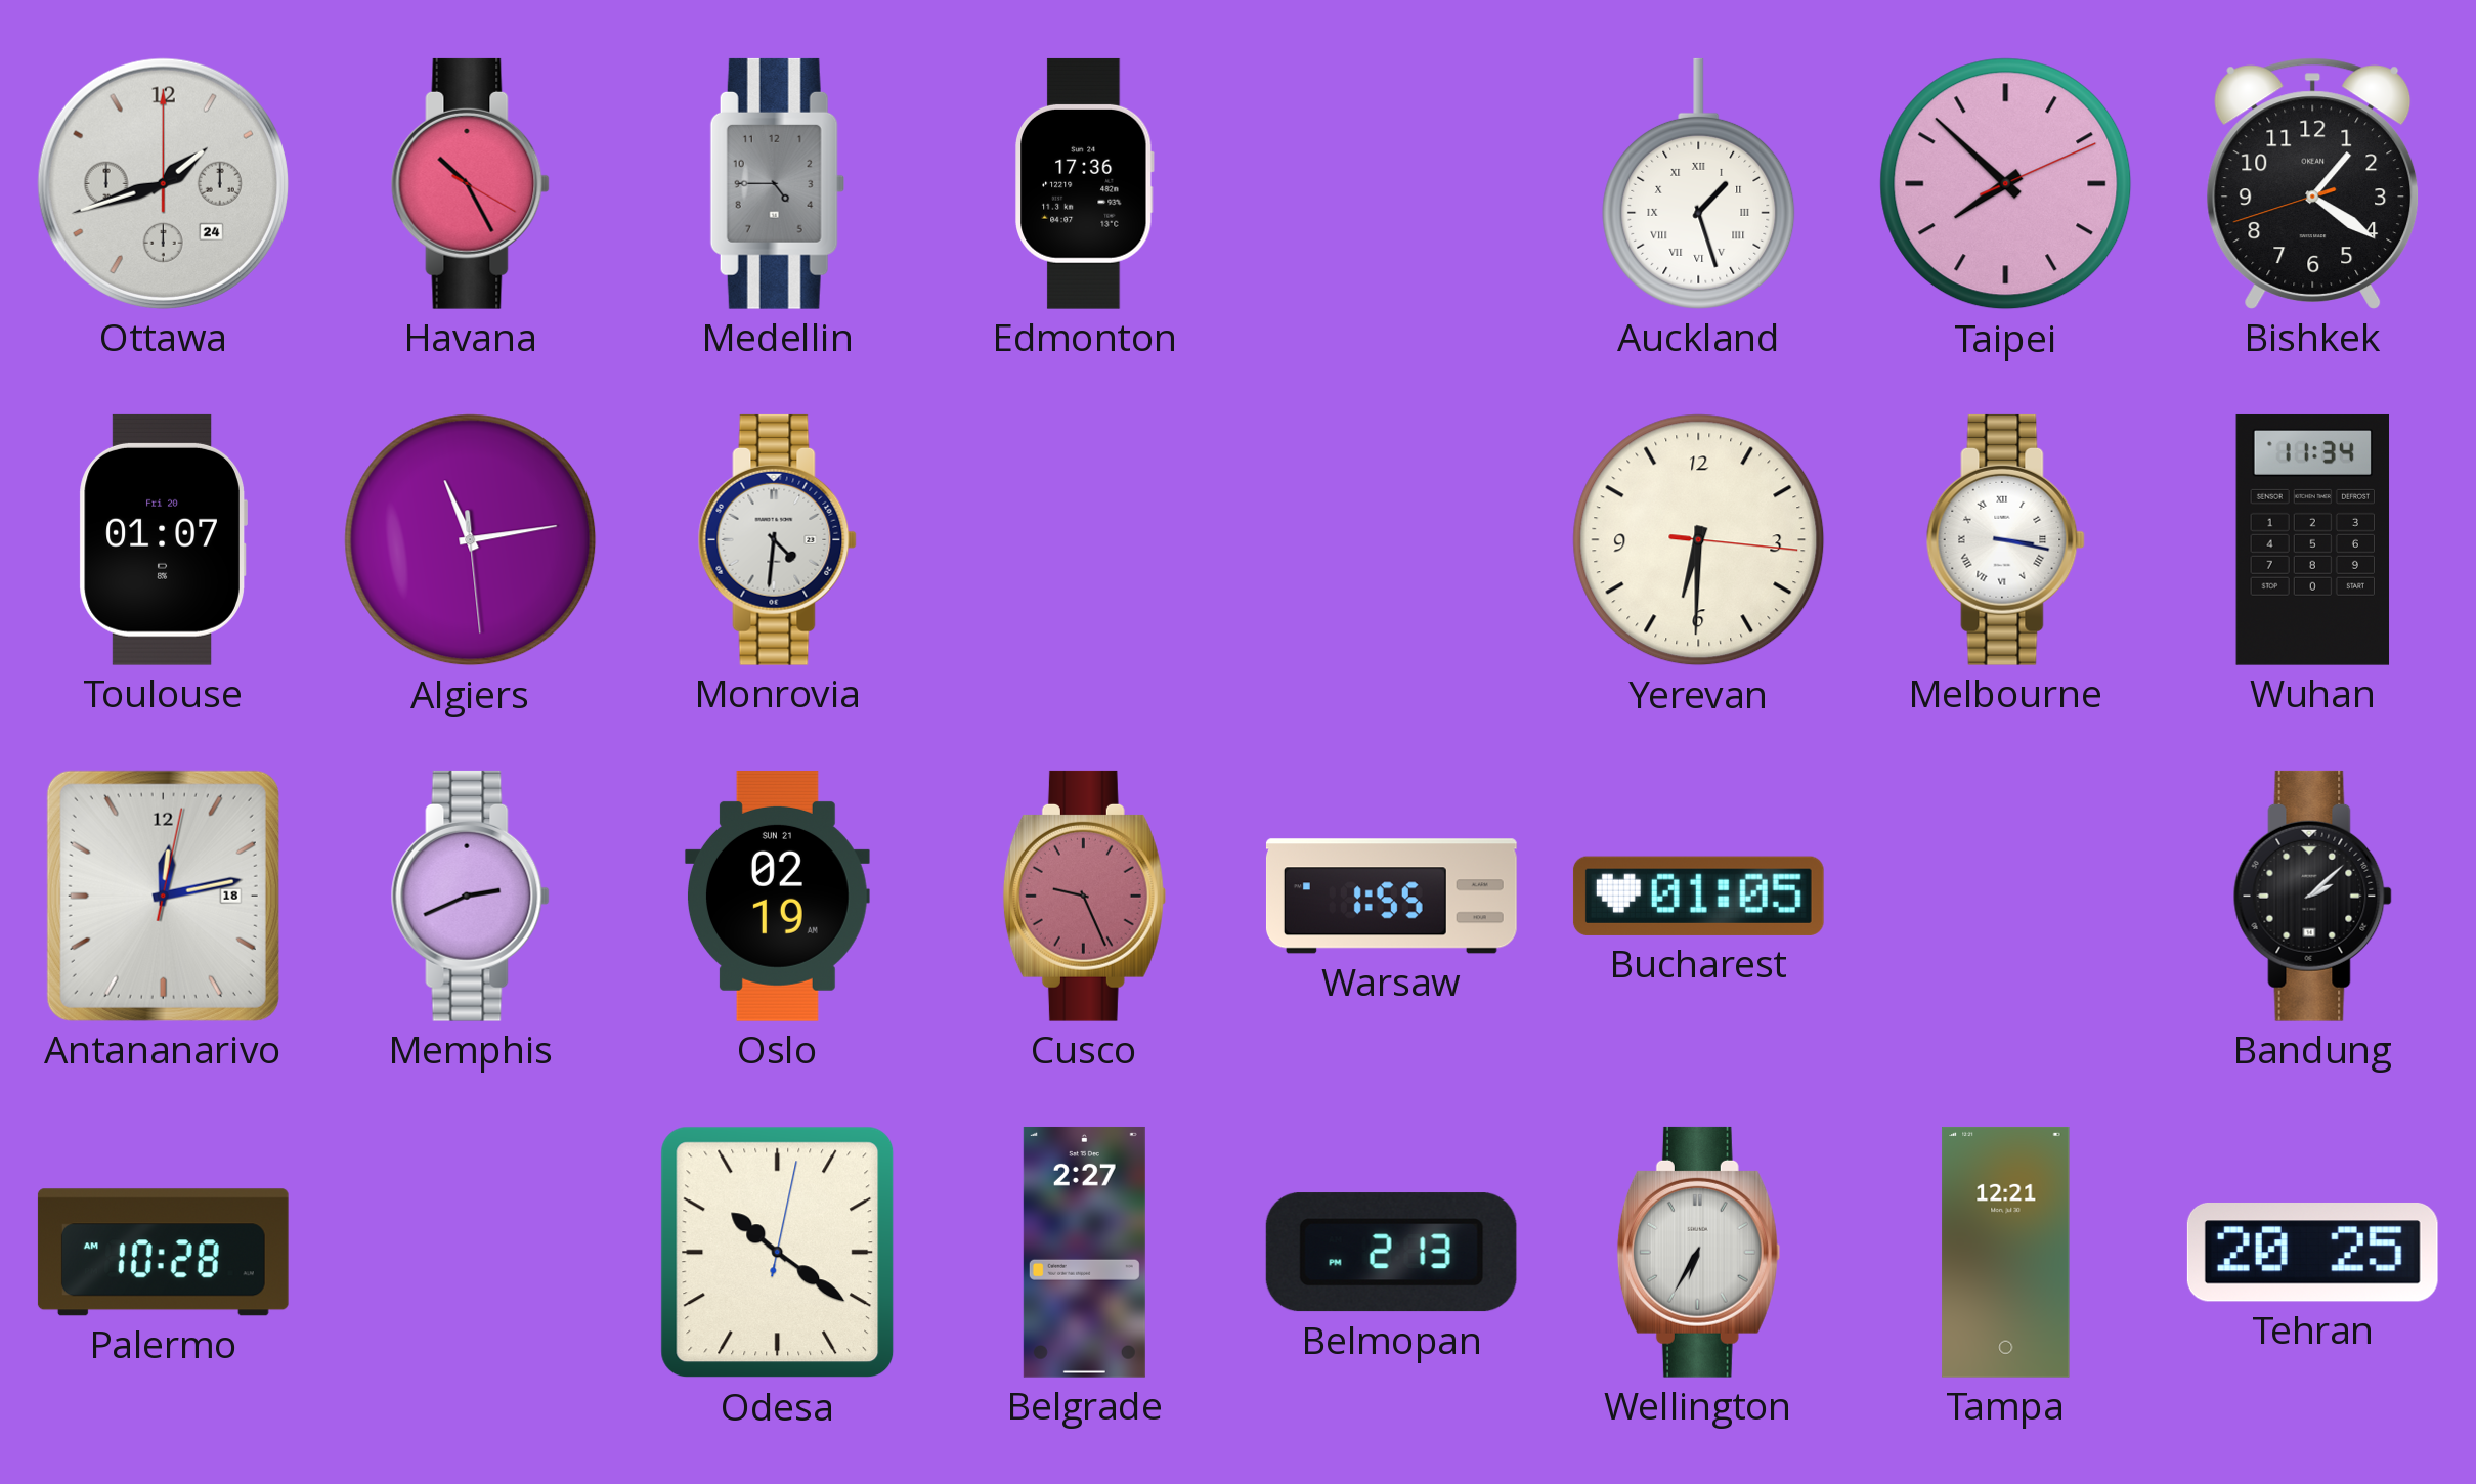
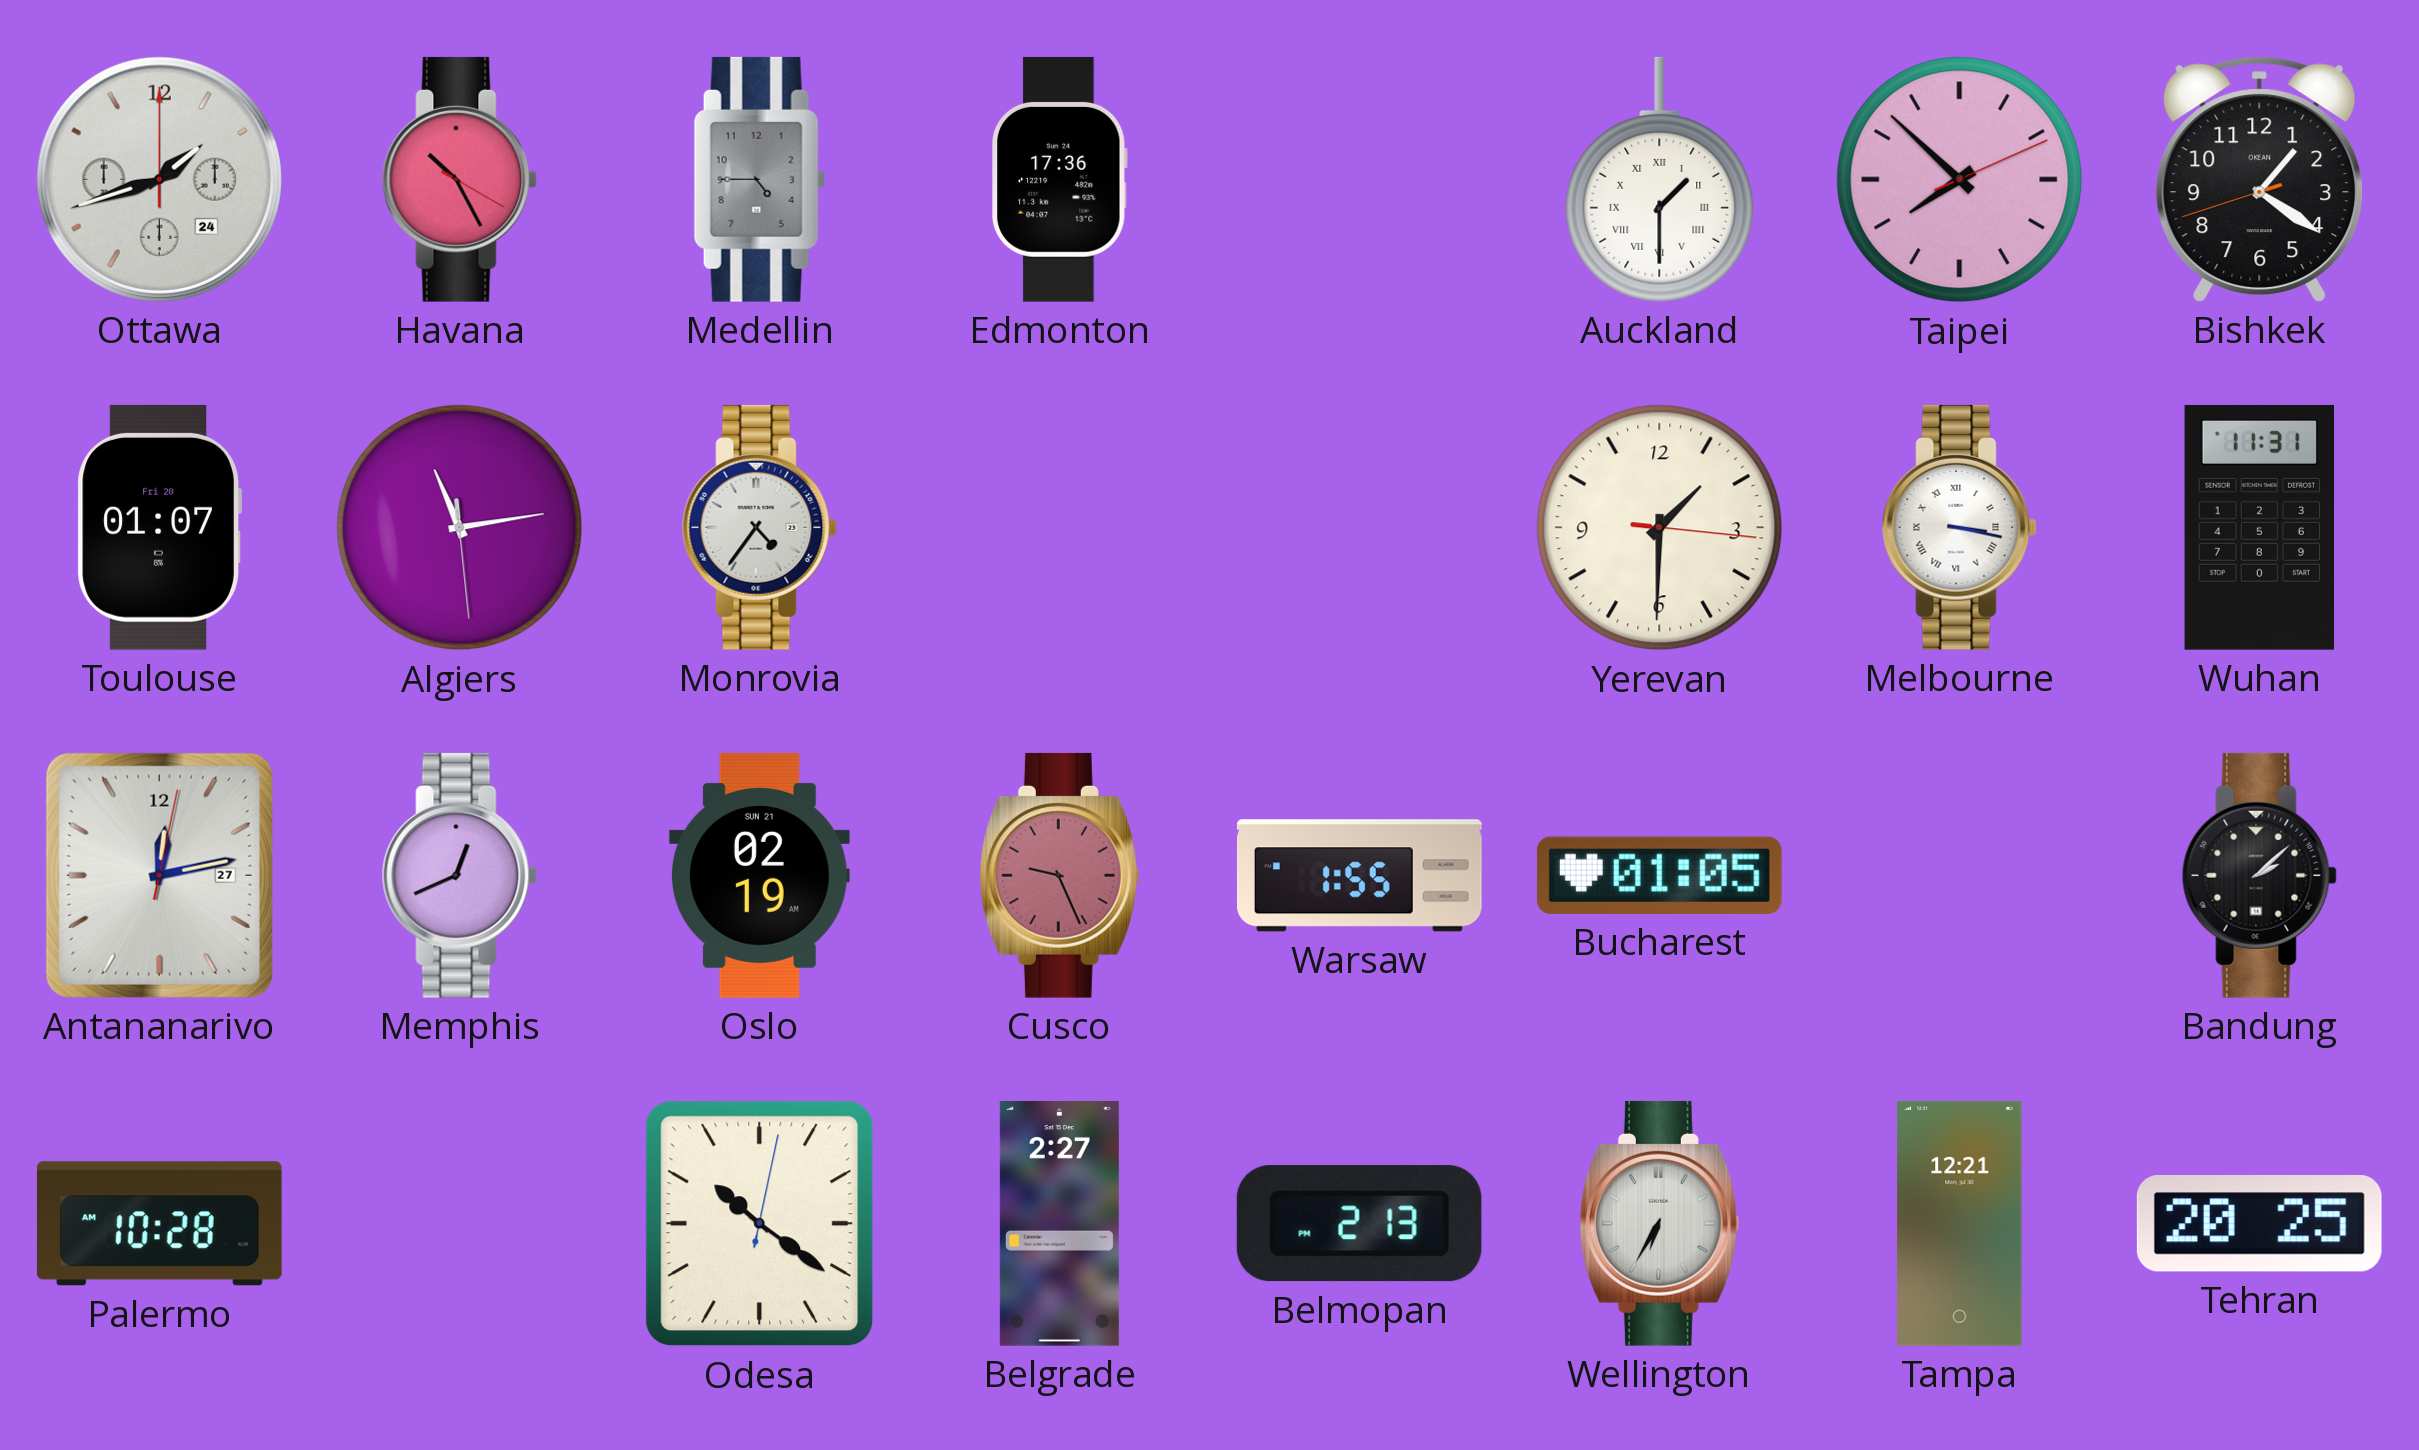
Auckland: 1:27 -> 1:30 (1660, 179)
Monrovia: 4:31 -> 4:36 (759, 527)
Yerevan: 6:30 -> 1:30 (1660, 528)
Wuhan: 11:34 -> 11:31 (2260, 527)
Antananarivo date: 18 -> 27 (159, 875)
Memphis: 2:41 -> 12:41 (459, 875)
